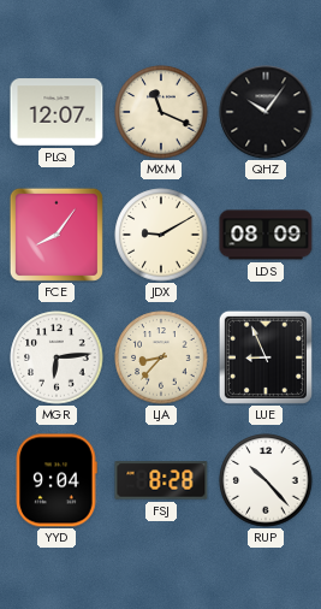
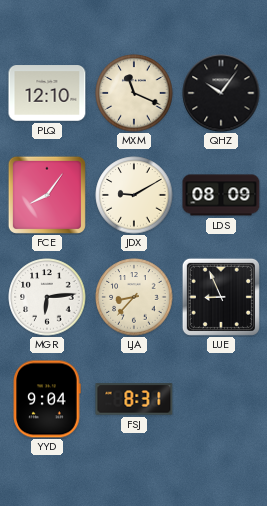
PLQ: 12:07 -> 12:10 (47, 93)
FSJ: 8:28 -> 8:31 (134, 399)
RUP: 10:23 -> none (266, 480)
